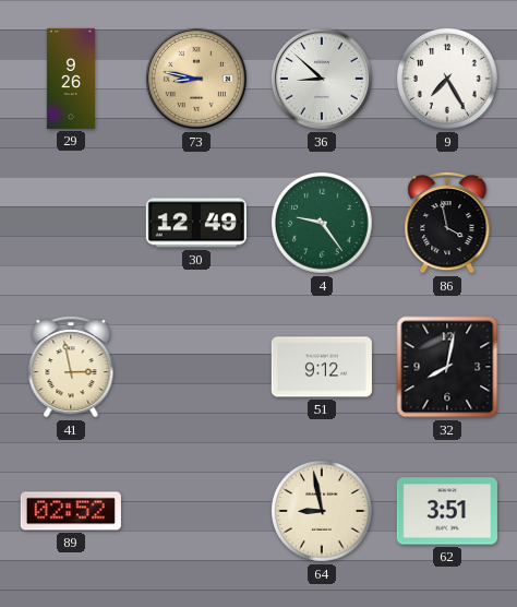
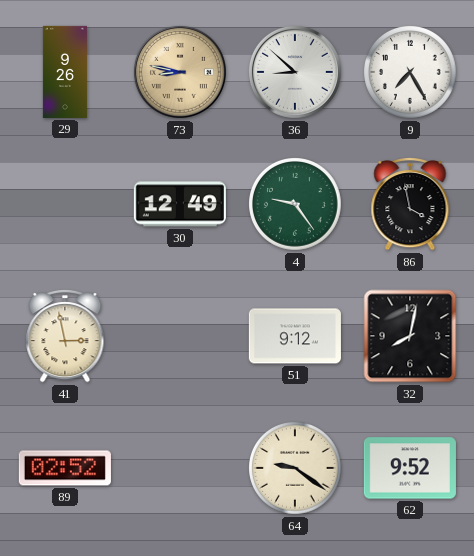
64: 8:58 -> 9:21 (296, 469)
62: 3:51 -> 9:52 (410, 468)
